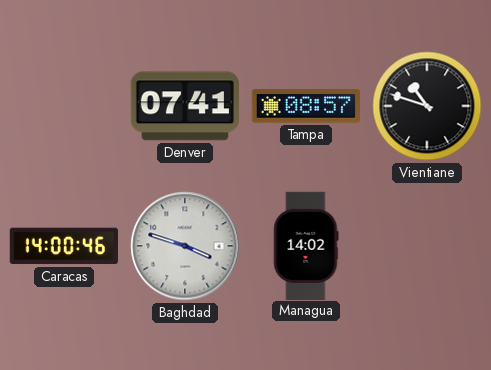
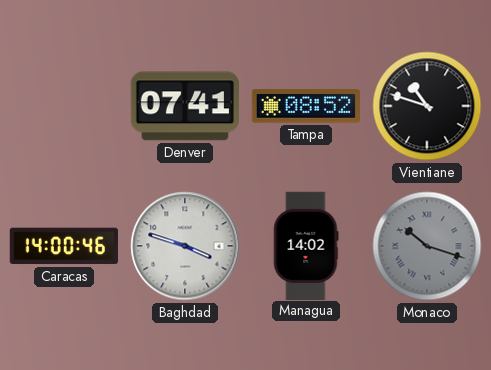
Tampa: 08:57 -> 08:52 (305, 106)
Monaco: none -> 10:18 (427, 246)
